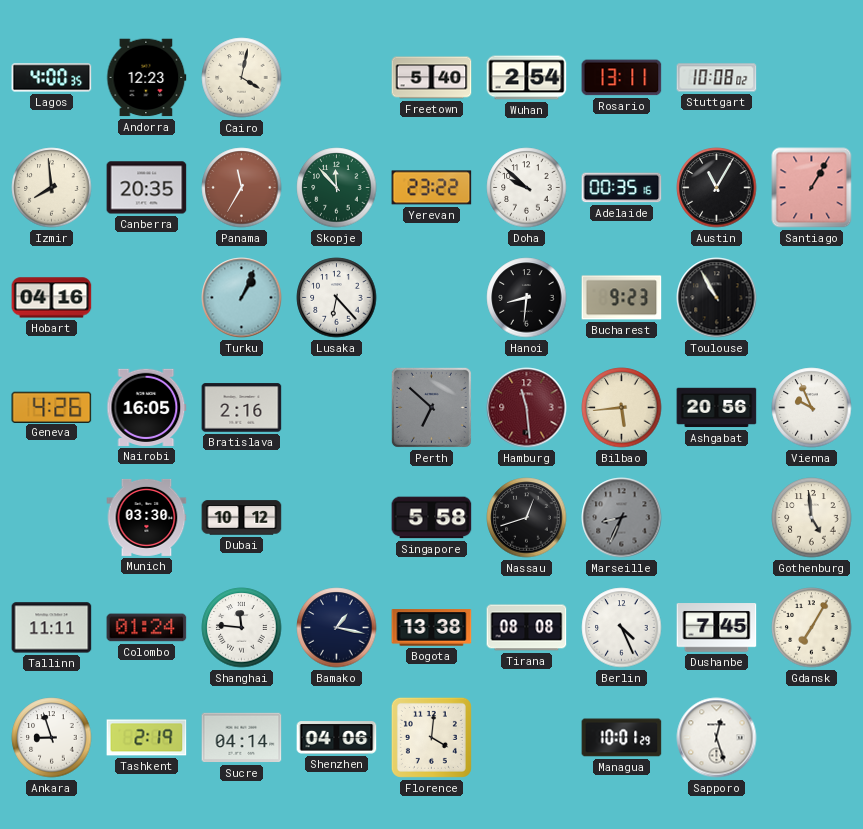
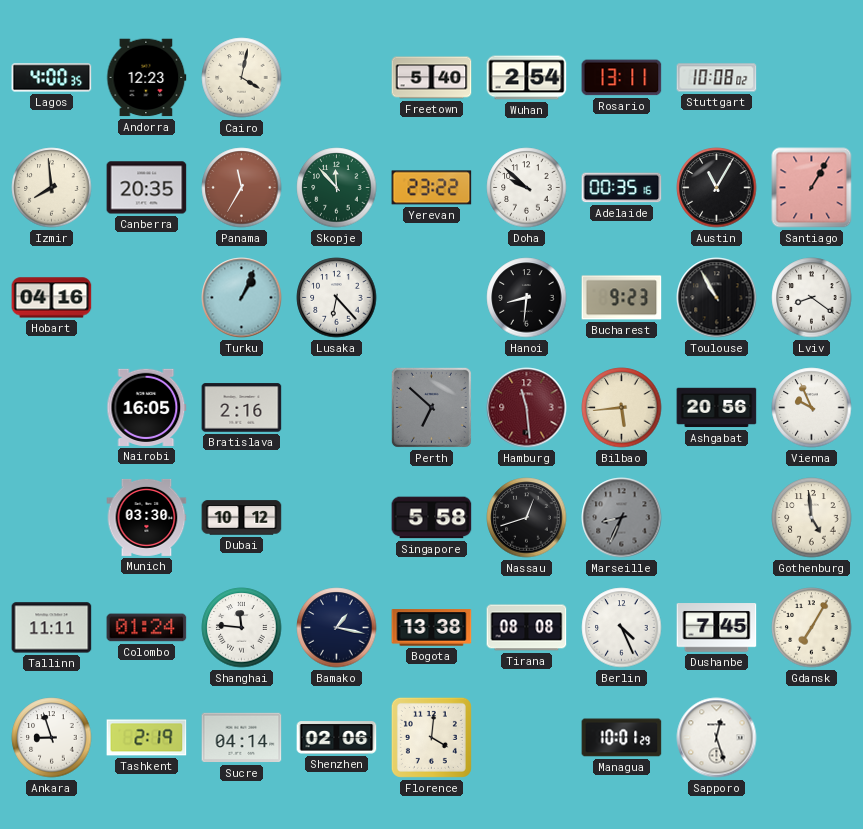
Lviv: none -> 8:21 (812, 298)
Geneva: 4:26 -> none (52, 407)
Shenzhen: 04:06 -> 02:06 (337, 738)
